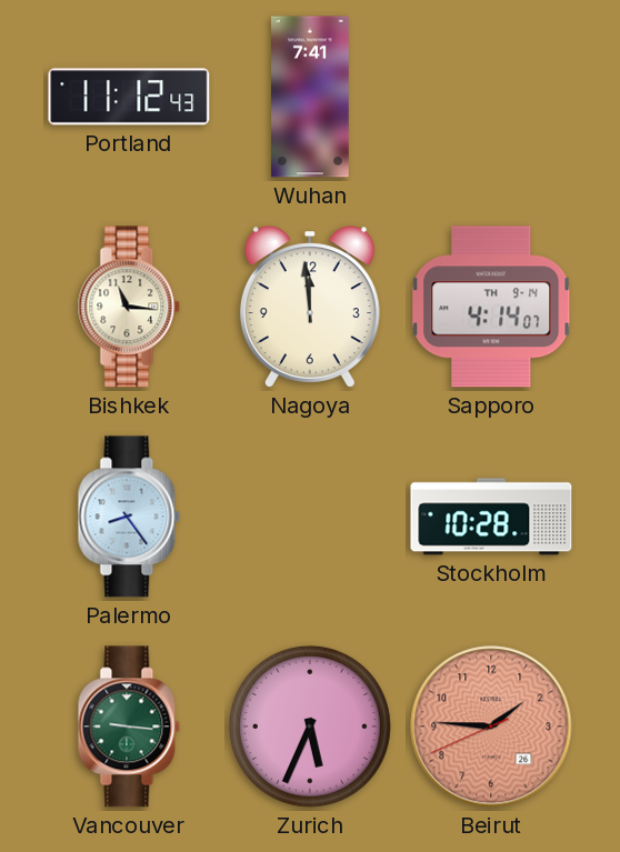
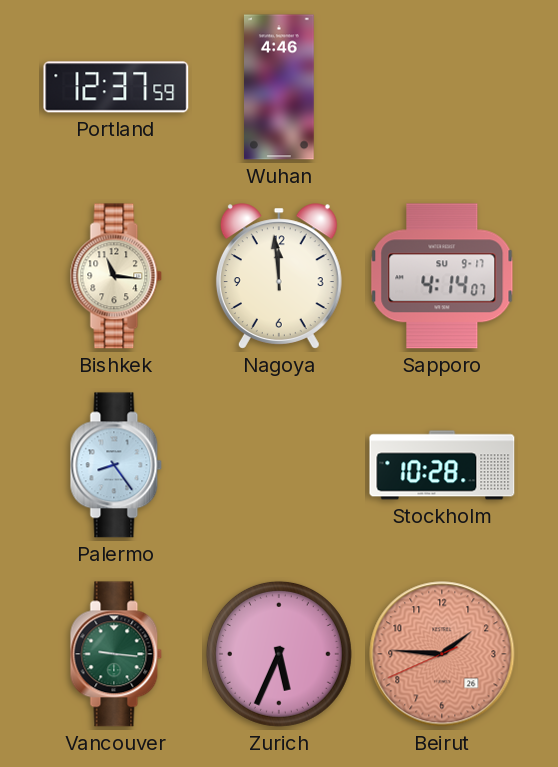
Portland: 11:12 -> 12:37 (116, 87)
Wuhan: 7:41 -> 4:46 (280, 87)
Sapporo date: TH 9-14 -> SU 9-17 (442, 276)
